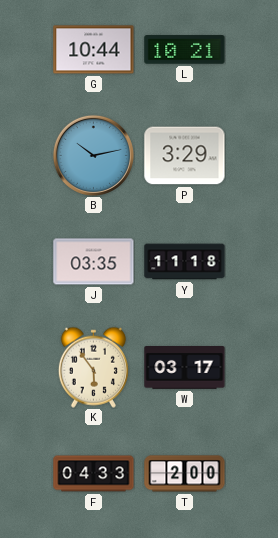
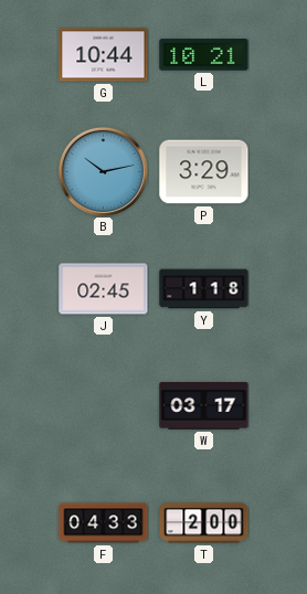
J: 03:35 -> 02:45 (104, 289)
Y: 11:18 -> 1:18 (204, 289)
K: 5:54 -> none (93, 367)
